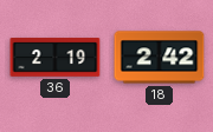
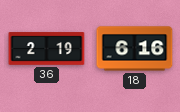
18: 2:42 -> 6:16 (135, 49)
